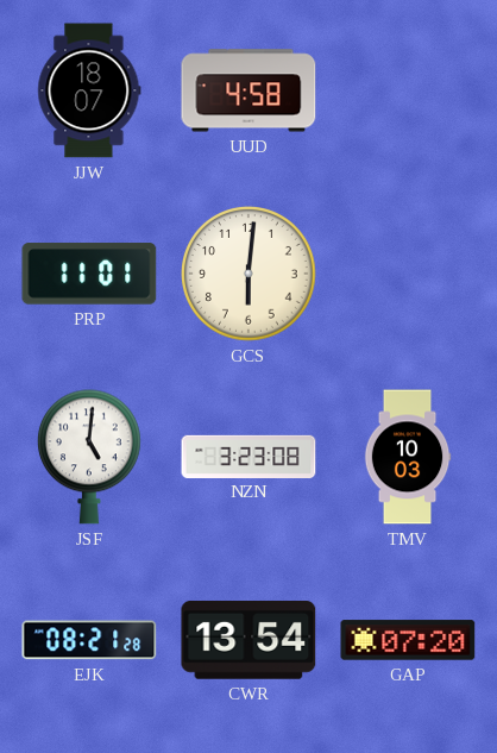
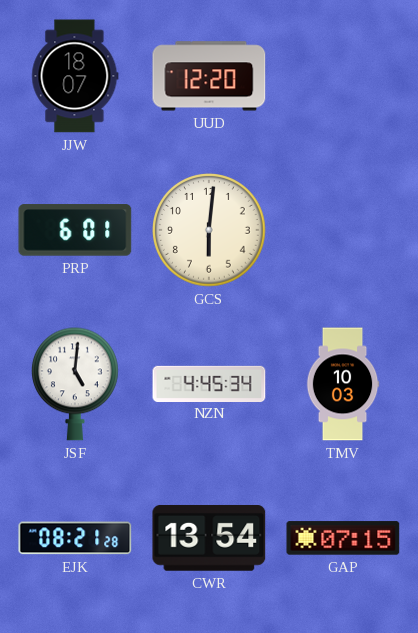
UUD: 4:58 -> 12:20 (209, 76)
PRP: 11:01 -> 6:01 (75, 230)
NZN: 3:23 -> 4:45 (209, 383)
GAP: 07:20 -> 07:15 (343, 538)
